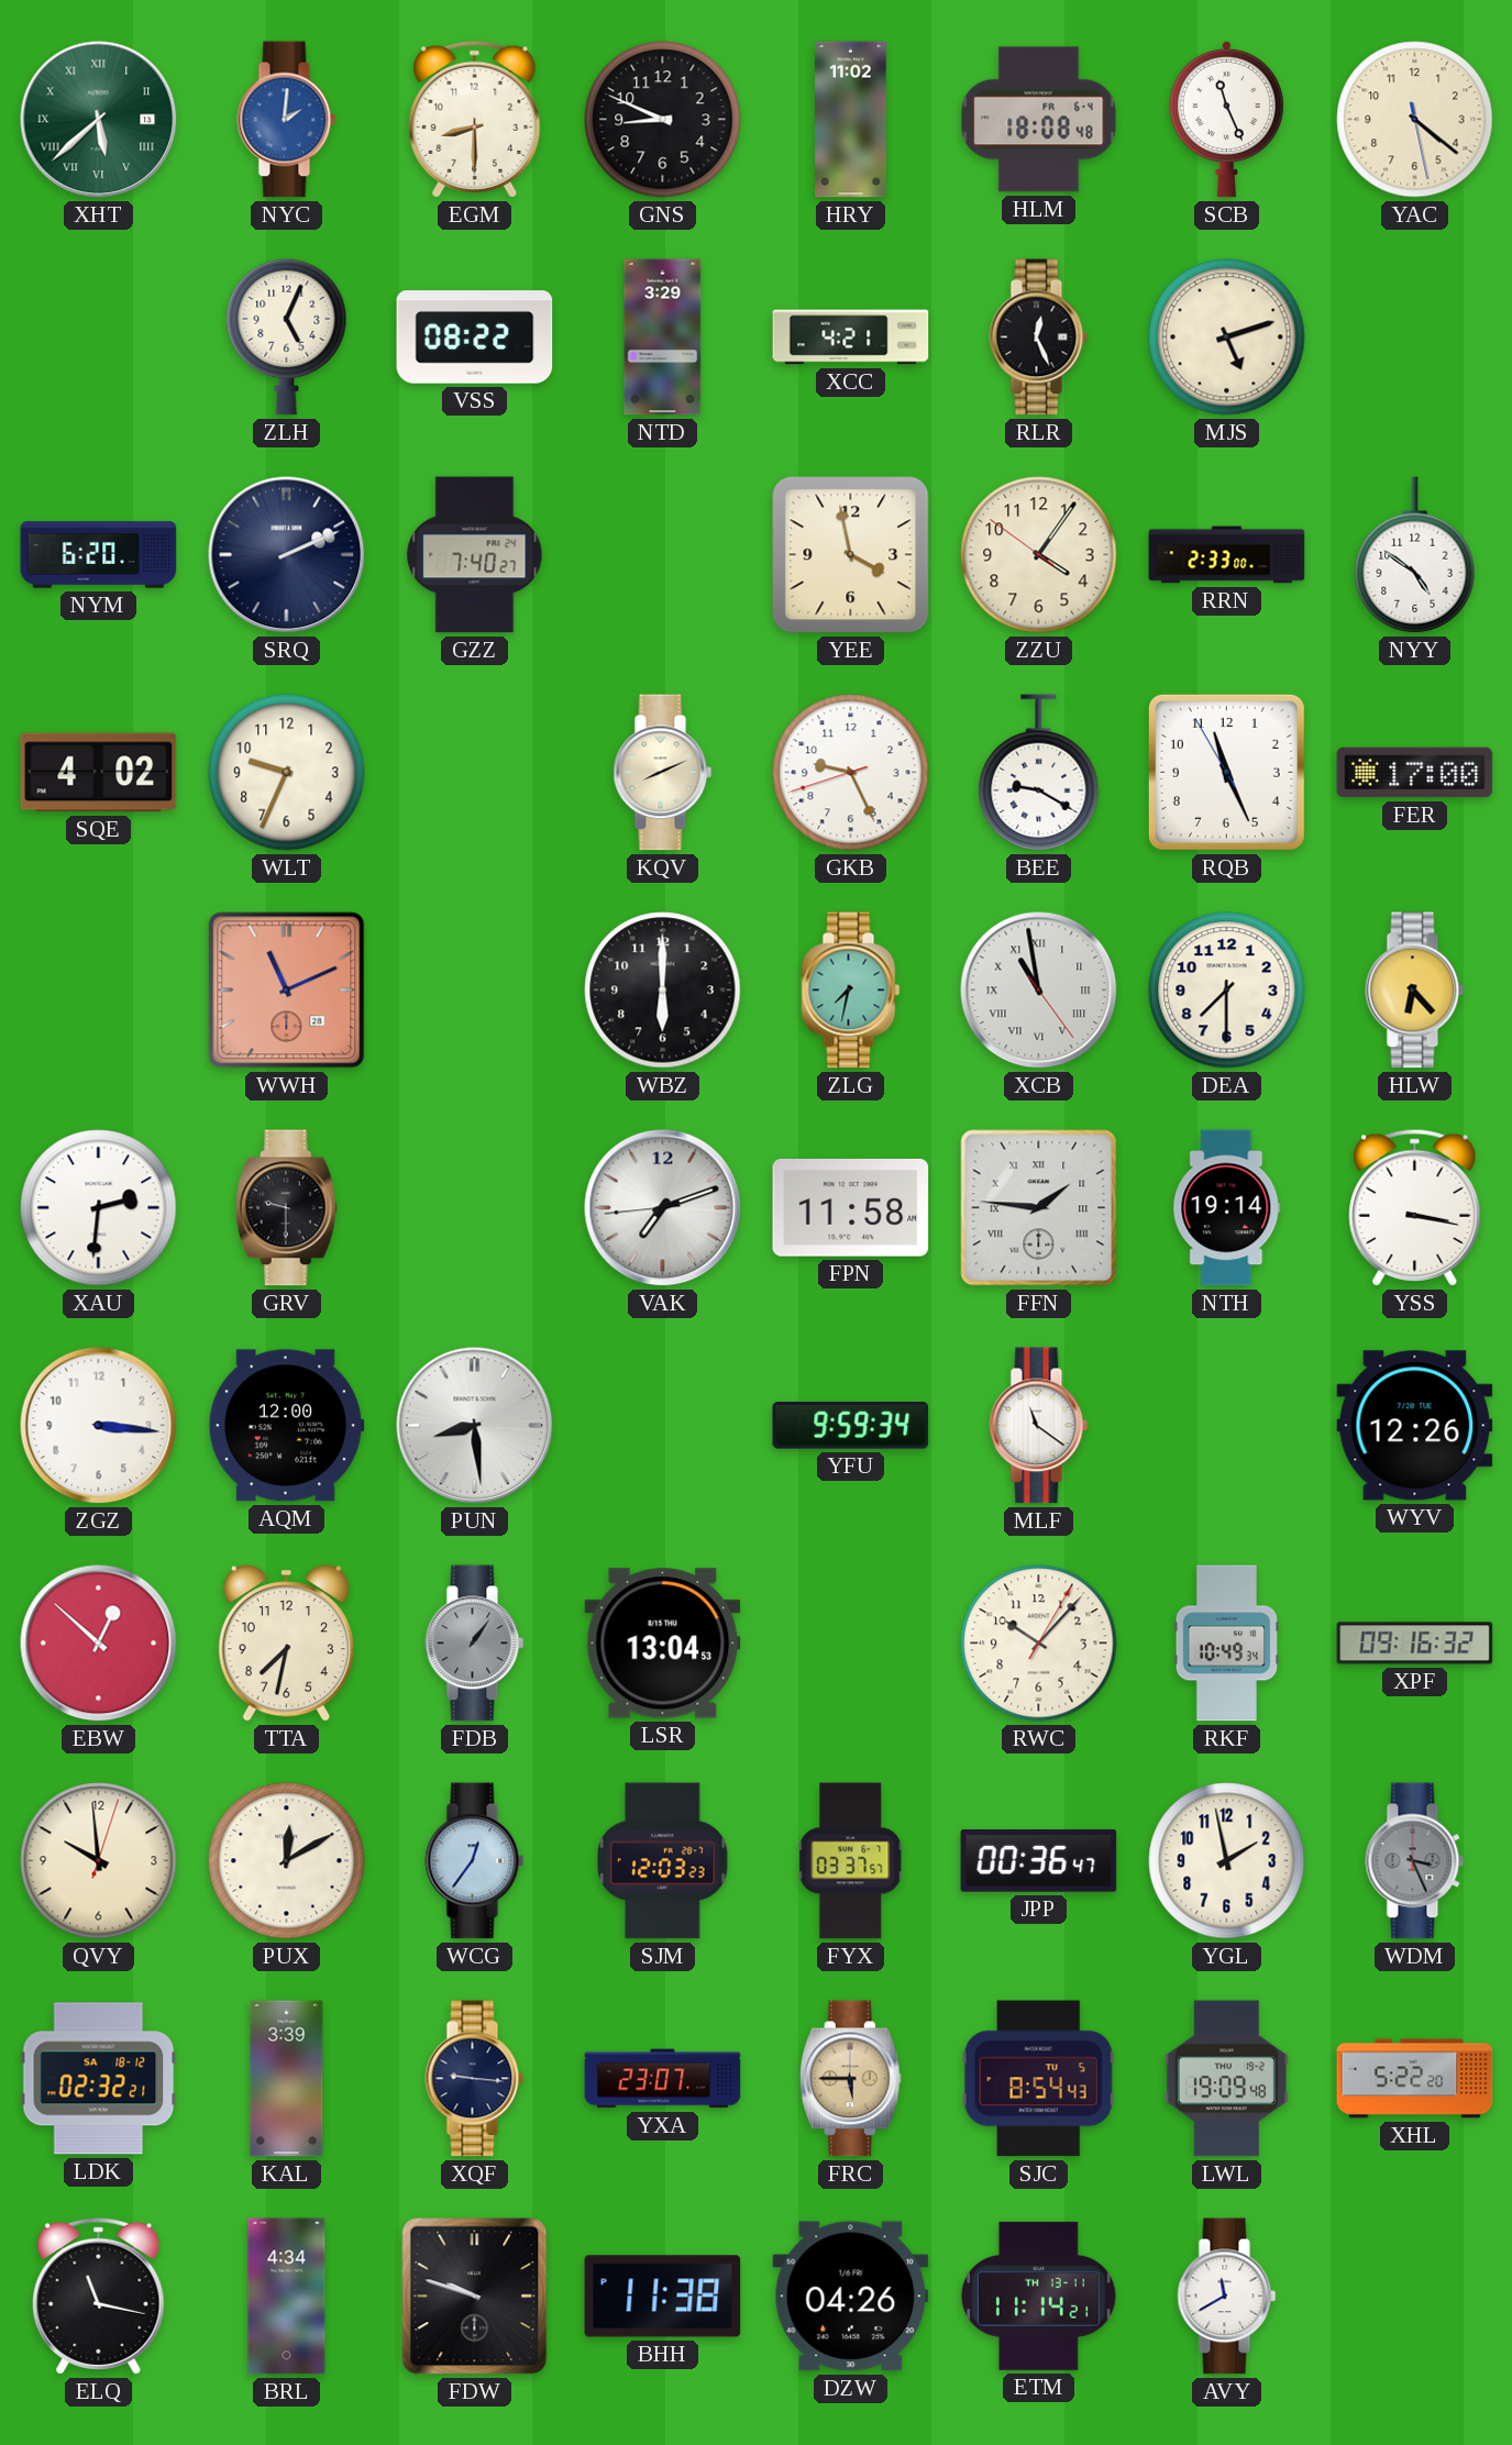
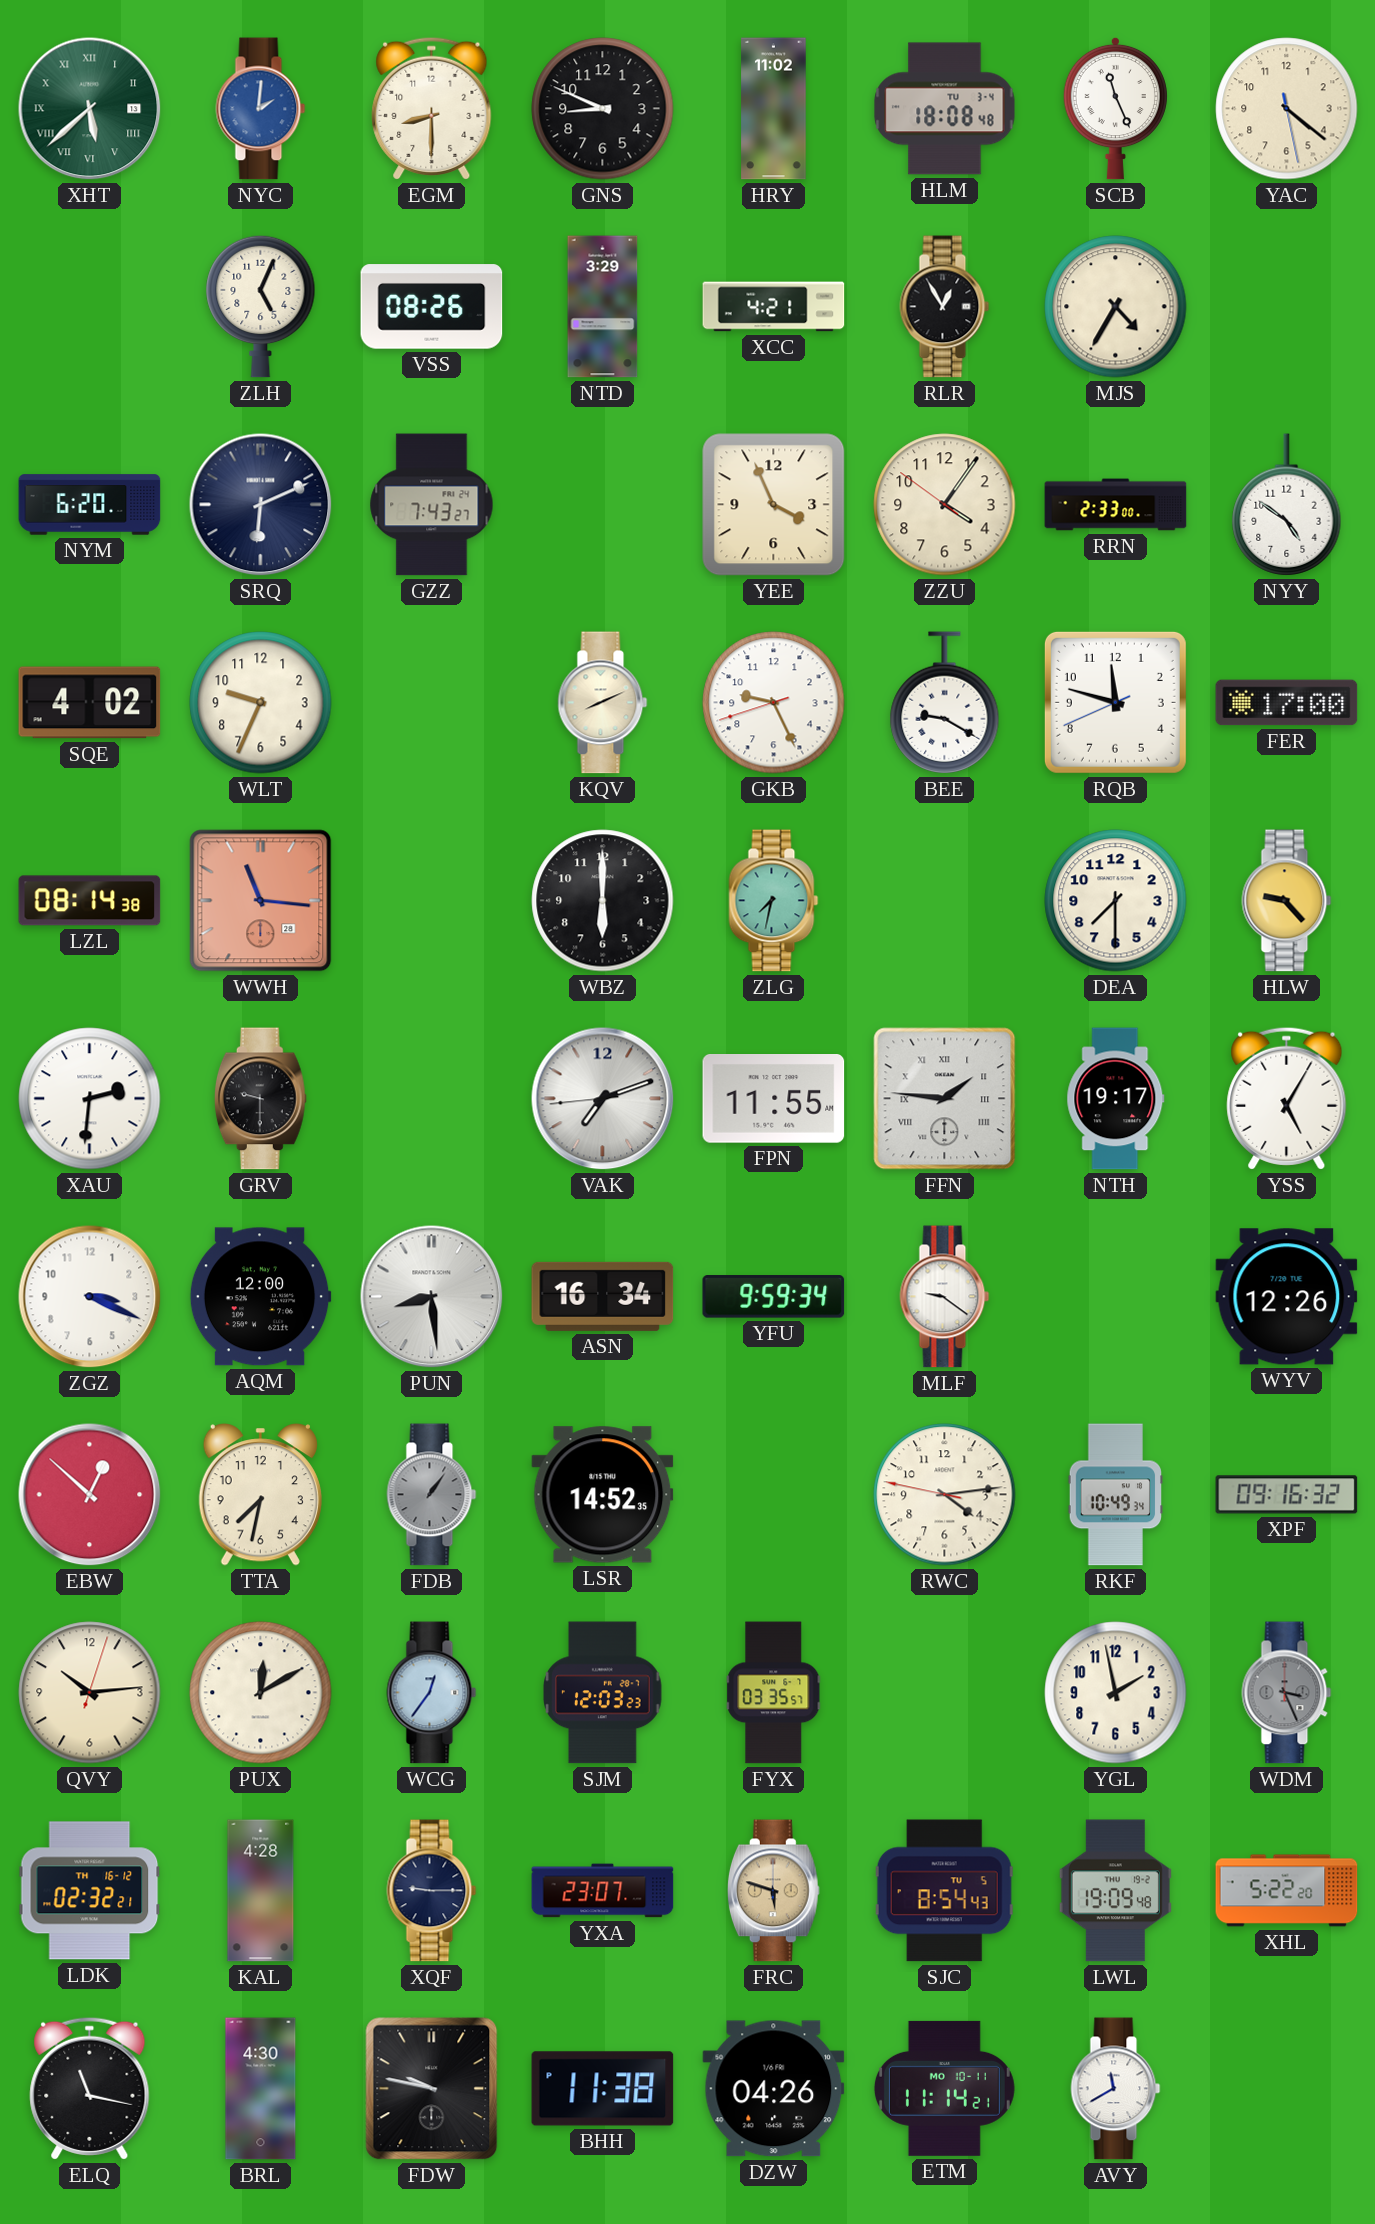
HLM date: FR 6-4 -> TU 3-4 (945, 109)
VSS: 08:22 -> 08:26 (432, 307)
RLR: 12:26 -> 12:55 (945, 307)
MJS: 5:12 -> 4:35 (1116, 307)
SRQ: 2:11 -> 6:11 (261, 505)
GZZ: 7:40 -> 7:43 (432, 505)
YEE: 3:58 -> 3:56 (774, 505)
RQB: 11:25 -> 11:47 (1115, 702)
LZL: none -> 08:14 (90, 901)
WWH: 11:11 -> 11:16 (261, 901)
XCB: 10:58 -> none (1039, 991)
HLW: 6:23 -> 9:23 (1287, 901)
FPN: 11:58 -> 11:55 (774, 1099)
NTH: 19:14 -> 19:17 (1116, 1099)
YSS: 3:17 -> 5:05 (1287, 1098)
ZGZ: 3:16 -> 3:19 (90, 1297)
ASN: none -> 16:34 (603, 1296)
MLF: 11:21 -> 9:21 (945, 1297)
LSR: 13:04 -> 14:52 (603, 1495)
RWC: 10:07 -> 4:13 (945, 1495)
QVY: 9:59 -> 10:14 (90, 1693)
FYX: 03:37 -> 03:35 (774, 1693)
JPP: 00:36 -> none (1039, 1861)
LDK date: SA 18-12 -> TH 16-12 (90, 1891)
KAL: 3:39 -> 4:28 (261, 1891)
XQF: 9:16 -> 9:15 (432, 1891)
FRC: 5:45 -> 5:48 (773, 1891)
BRL: 4:34 -> 4:30 (261, 2089)
FDW: 9:48 -> 9:47 (432, 2089)
ETM date: TH 13-11 -> MO 10-11 (944, 2088)
